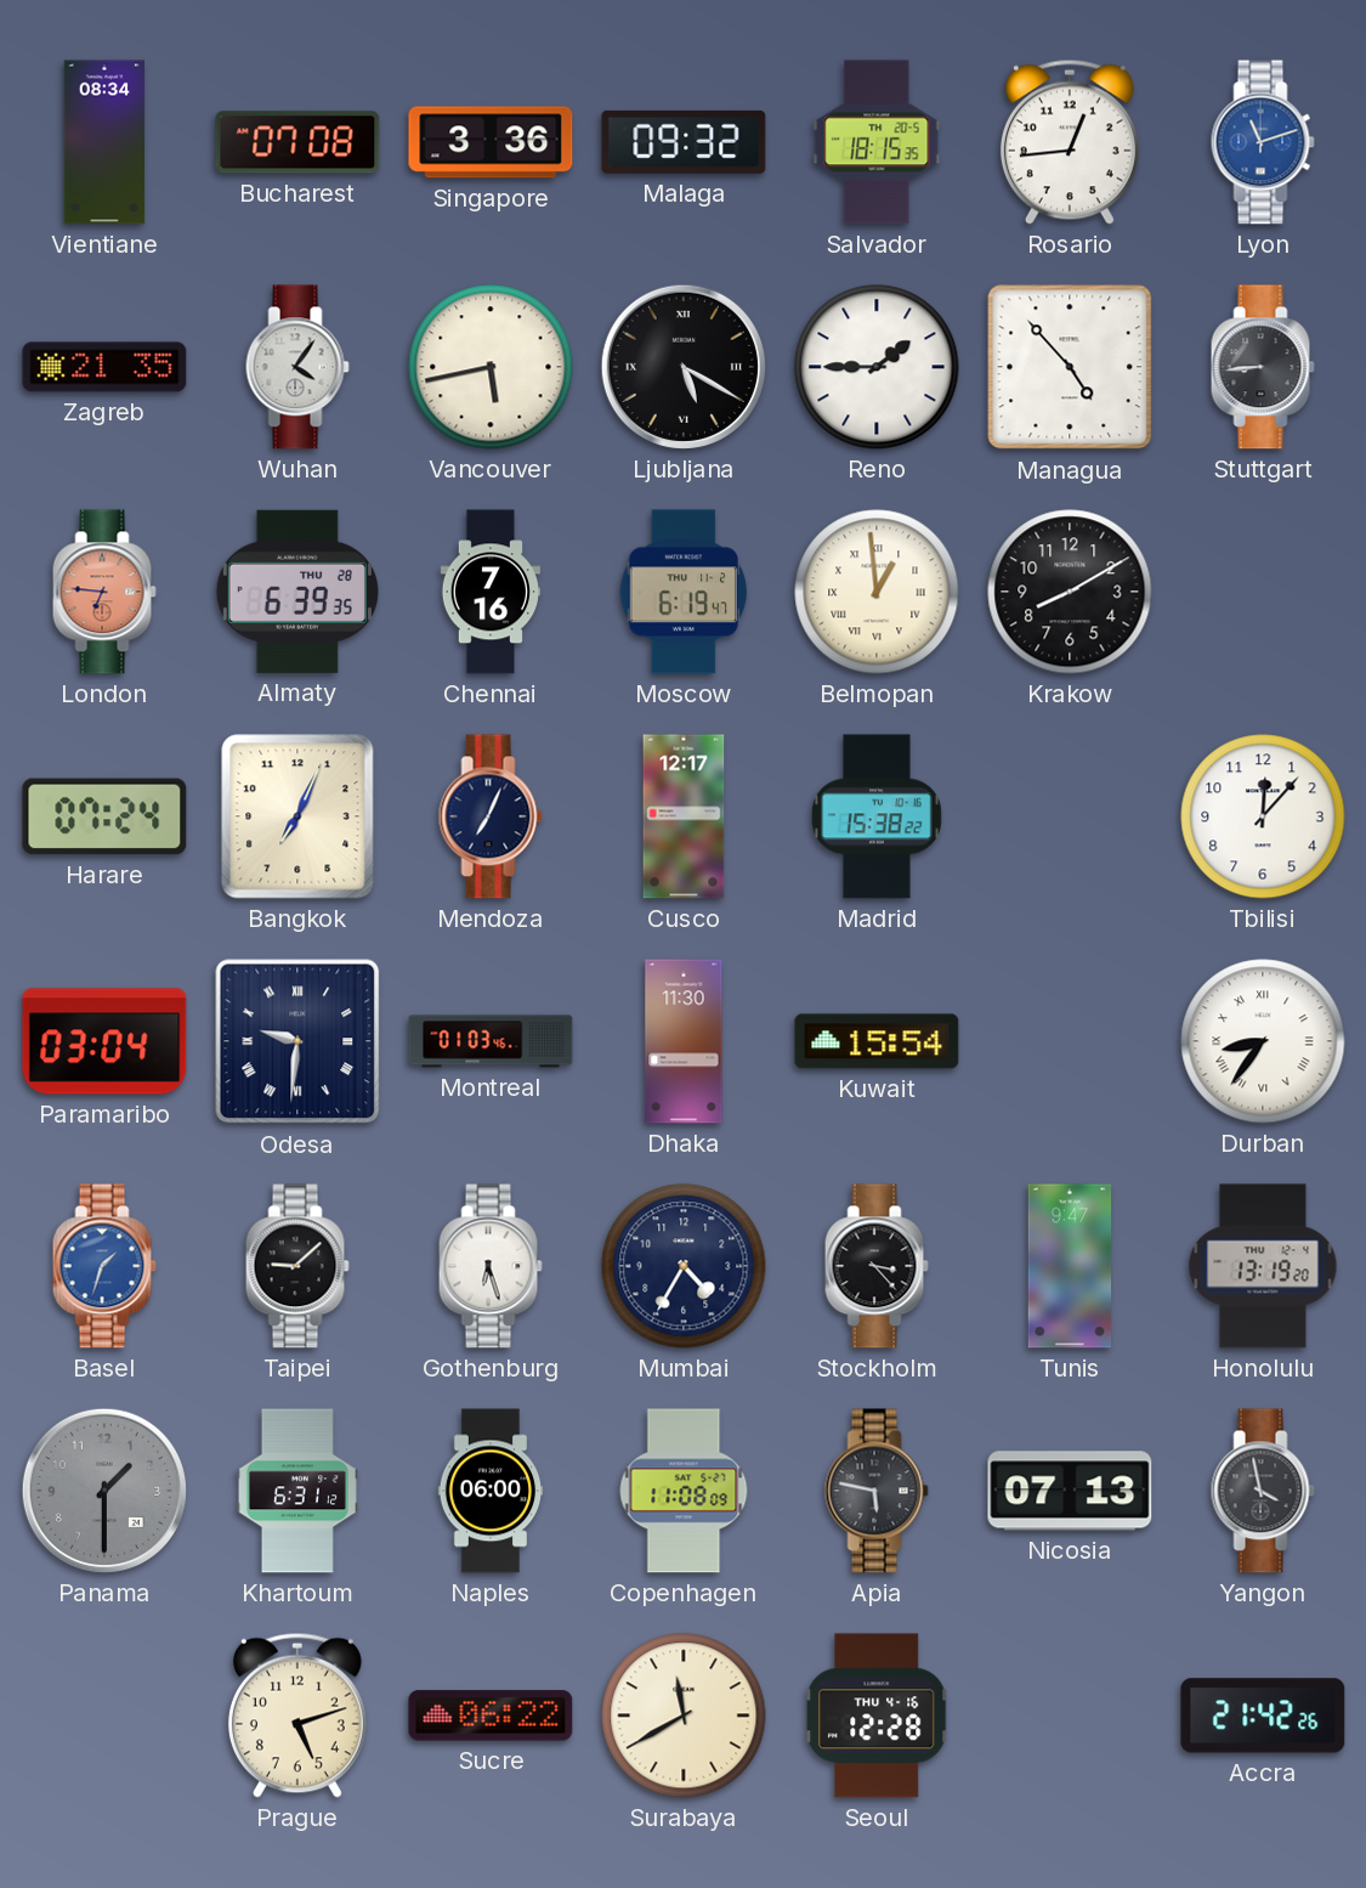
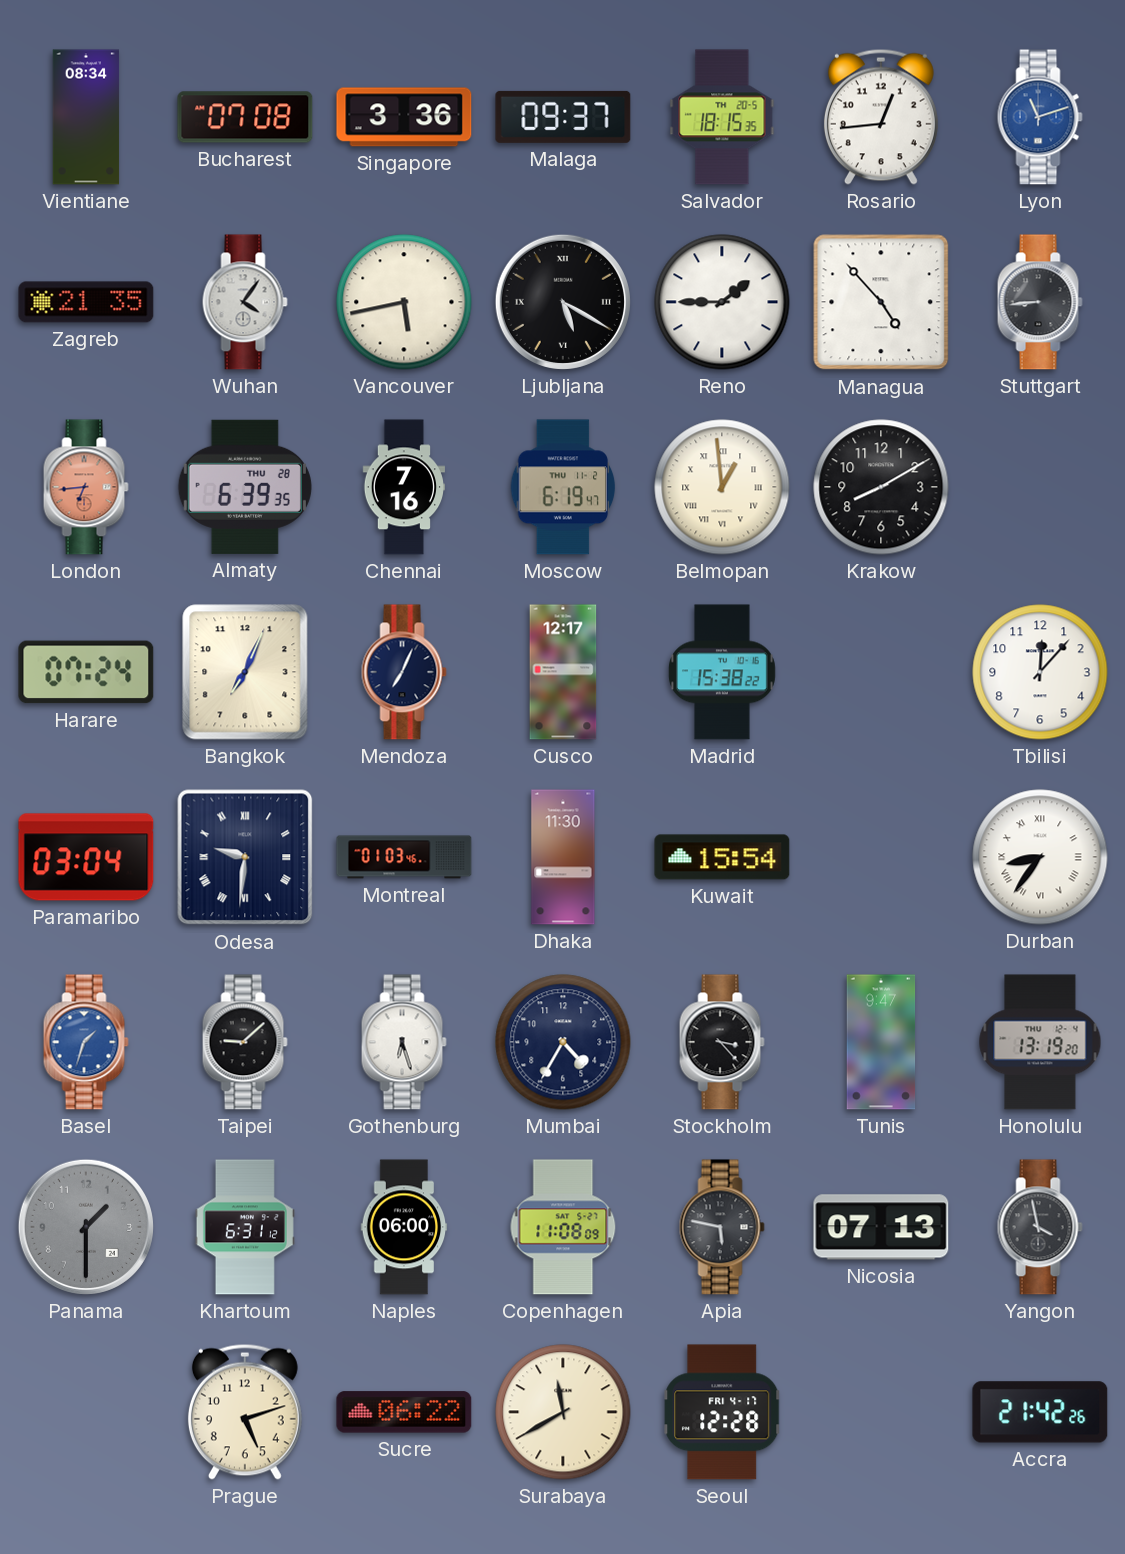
Malaga: 09:32 -> 09:37 (563, 117)
London: 6:46 -> 6:44 (86, 487)
Seoul date: THU 4-16 -> FRI 4-17 (722, 1412)
